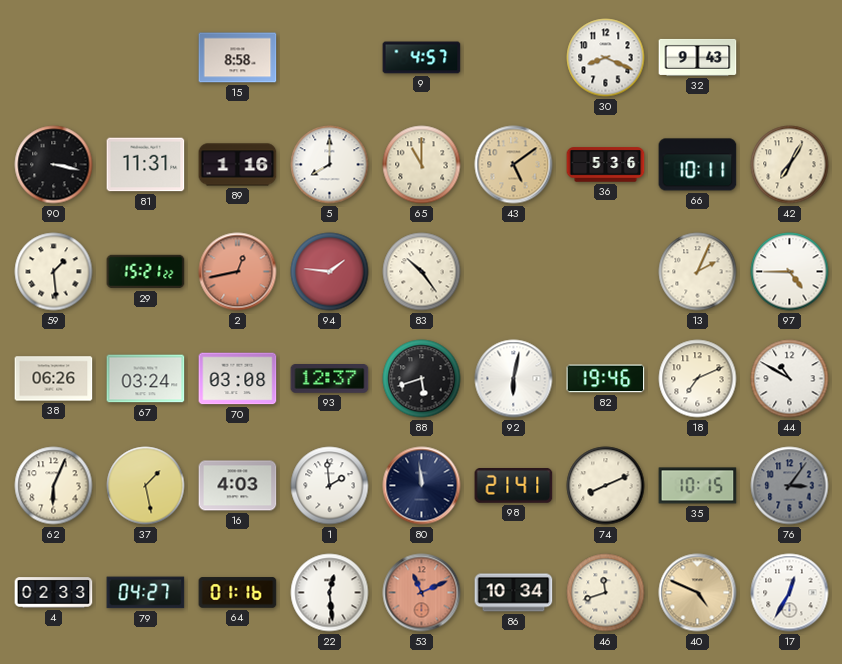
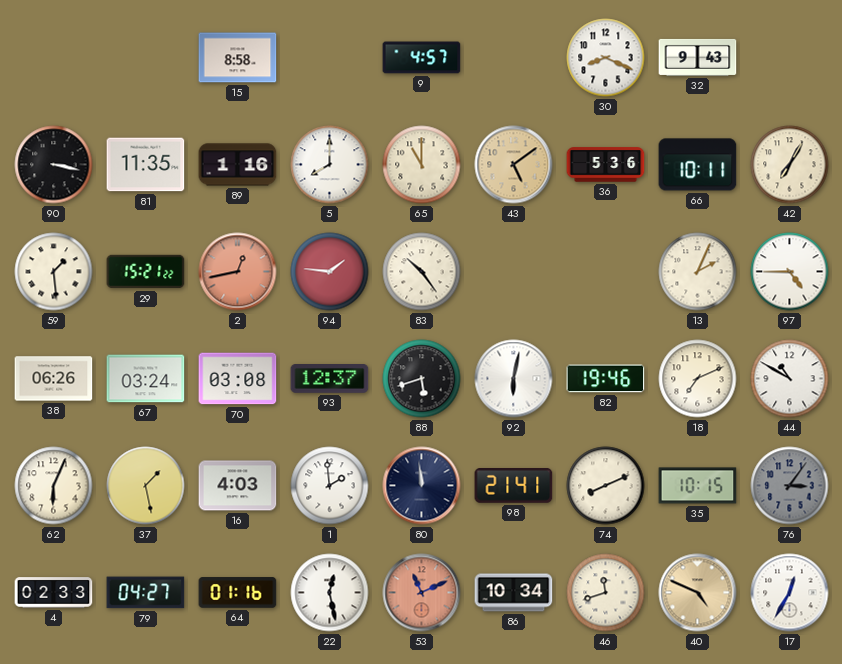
81: 11:31 -> 11:35 (146, 165)
22: 12:29 -> 12:28 (330, 593)
